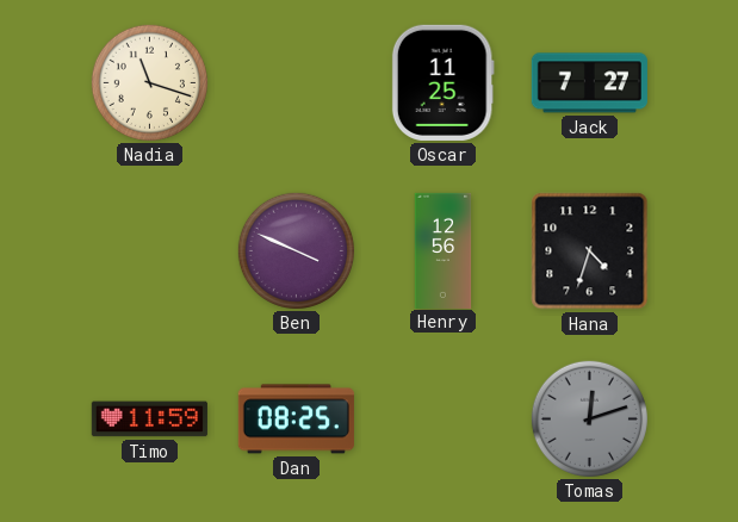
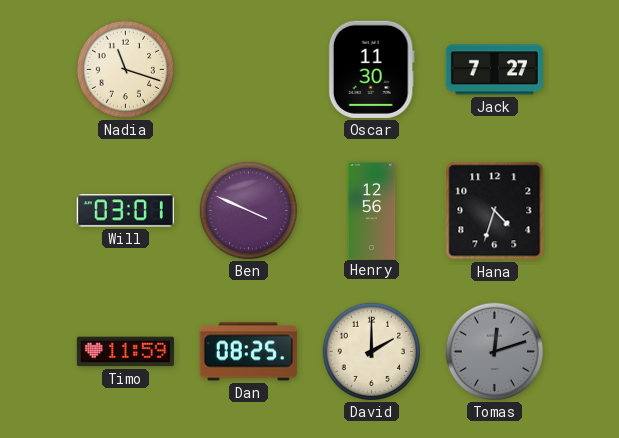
Oscar: 11:25 -> 11:30 (371, 69)
Will: none -> 03:01 (125, 211)
David: none -> 2:00 (371, 351)
